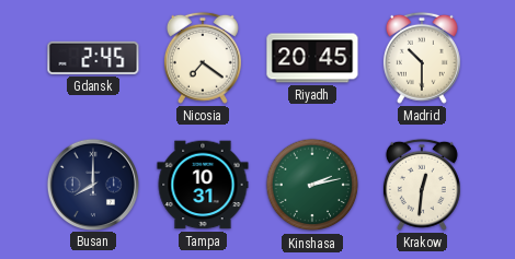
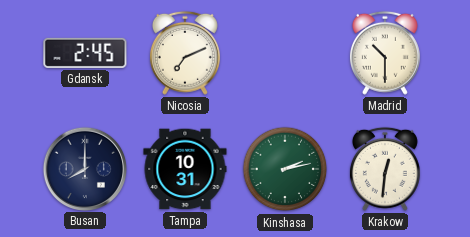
Nicosia: 7:21 -> 7:11 (185, 53)
Riyadh: 20:45 -> none (312, 58)
